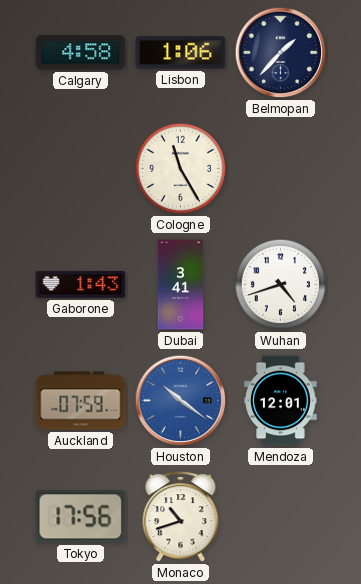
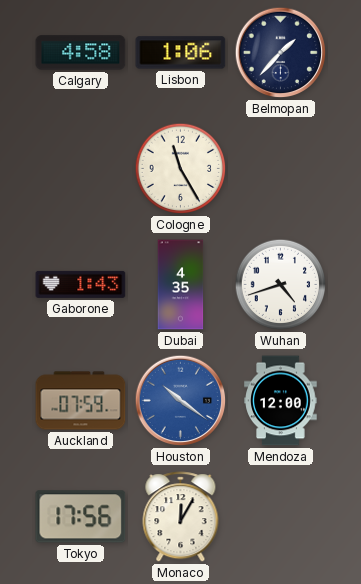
Dubai: 3:41 -> 4:35 (181, 285)
Mendoza: 12:01 -> 12:00 (281, 401)
Monaco: 10:42 -> 12:05 (181, 517)
